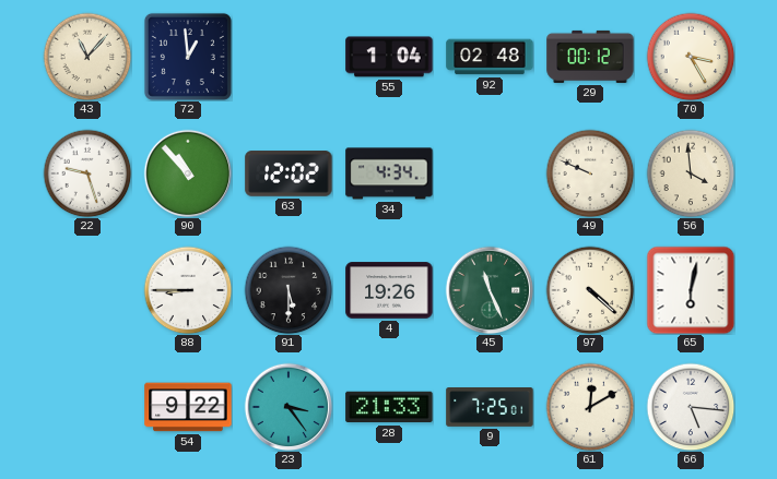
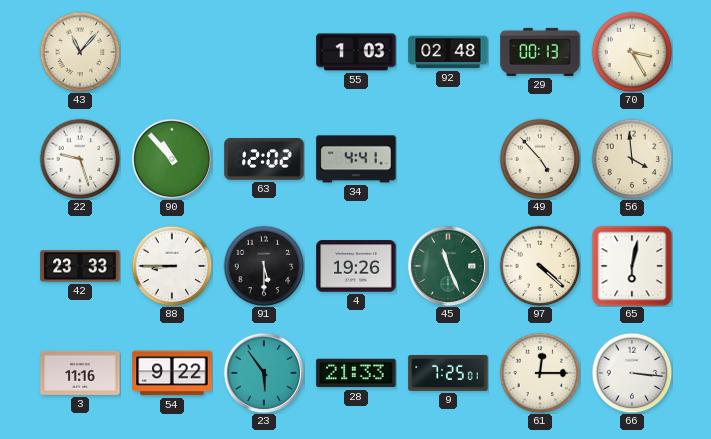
72: 12:59 -> none (188, 57)
55: 1:04 -> 1:03 (356, 52)
29: 00:12 -> 00:13 (540, 52)
34: 4:34 -> 4:41 (356, 159)
49: 9:49 -> 4:53 (540, 159)
42: none -> 23:33 (80, 266)
3: none -> 11:16 (80, 373)
23: 3:24 -> 5:54 (264, 373)
61: 12:10 -> 12:15 (540, 373)
66: 5:16 -> 3:16 (632, 373)
